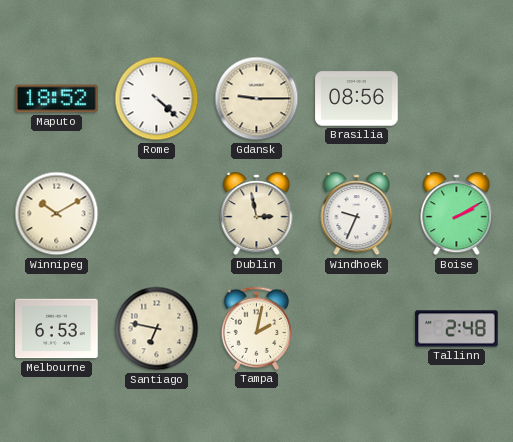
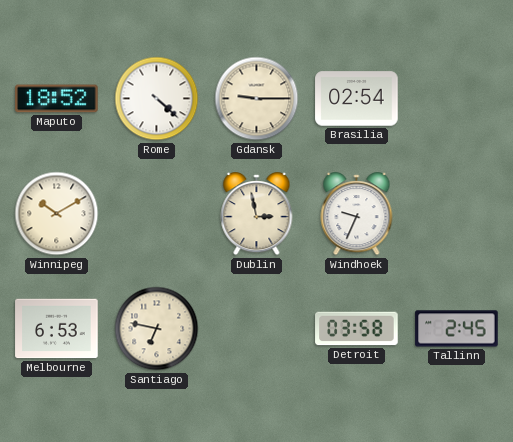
Brasilia: 08:56 -> 02:54 (357, 99)
Boise: 2:10 -> none (457, 214)
Tampa: 2:02 -> none (256, 328)
Detroit: none -> 03:58 (357, 329)
Tallinn: 2:48 -> 2:45 (457, 329)
